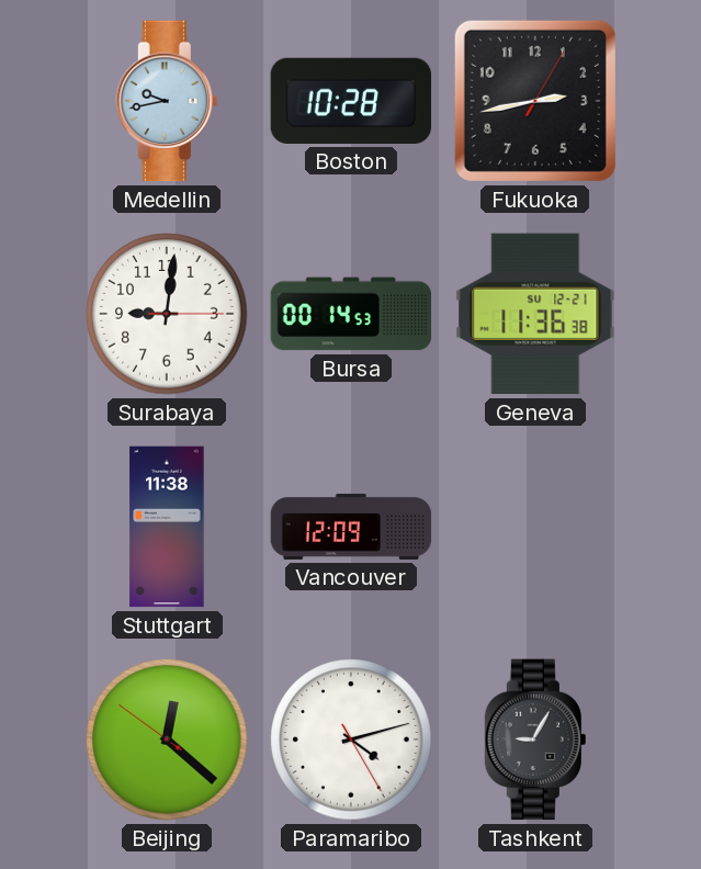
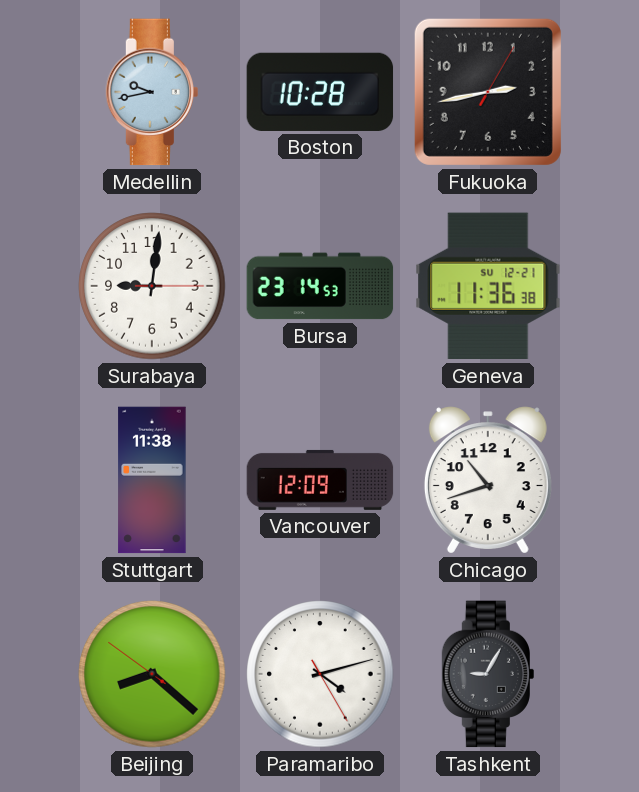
Bursa: 00:14 -> 23:14 (320, 286)
Chicago: none -> 10:42 (488, 480)
Beijing: 12:21 -> 8:21 (152, 674)
